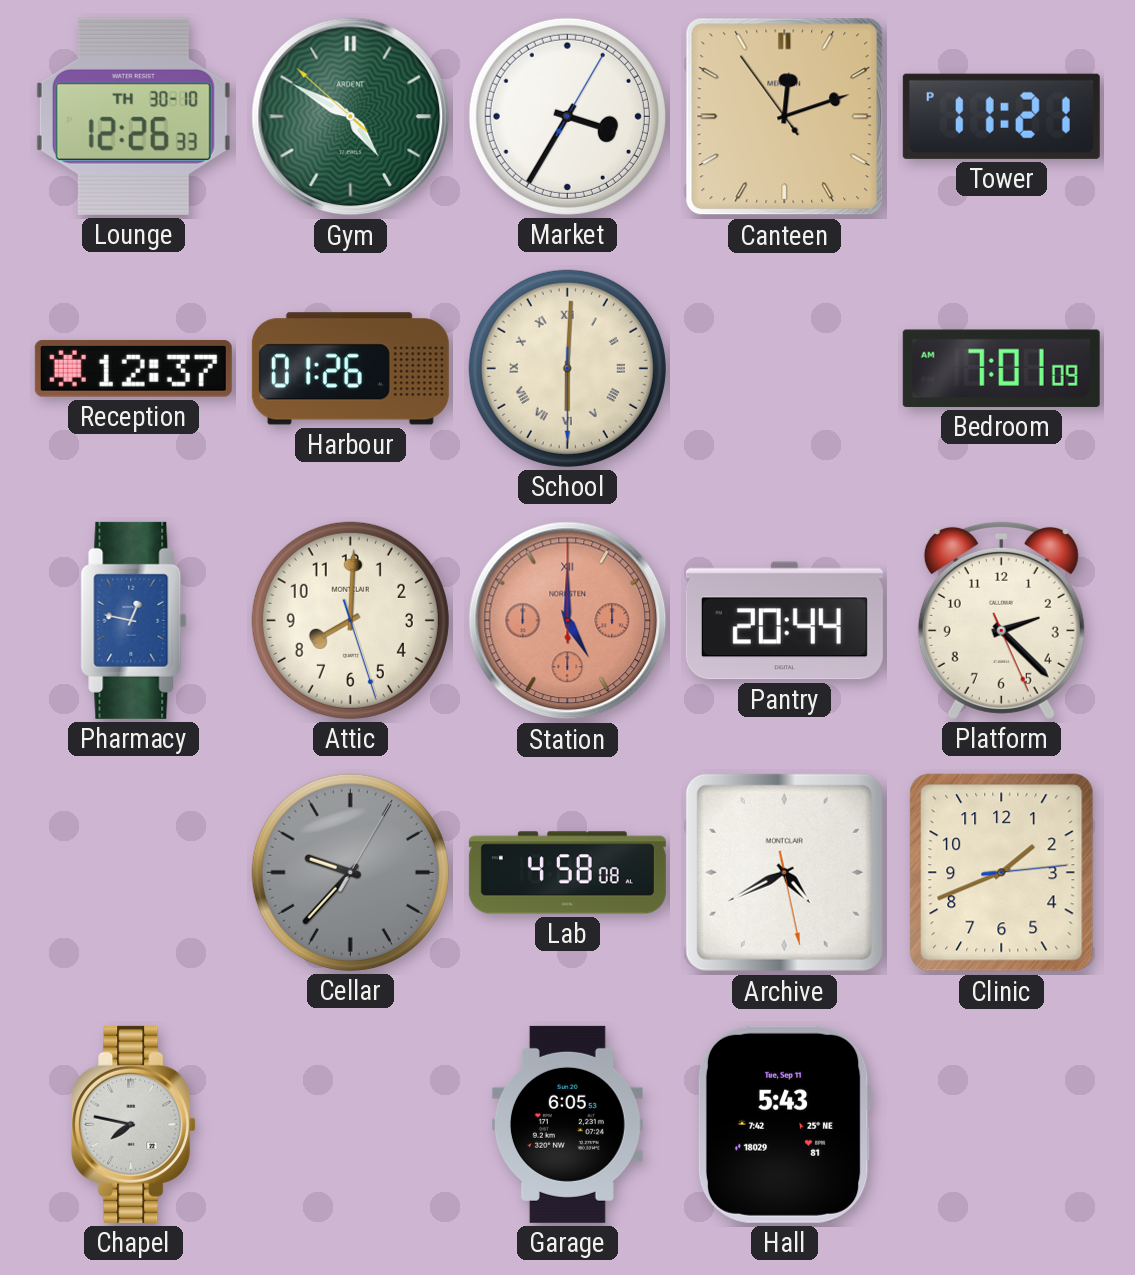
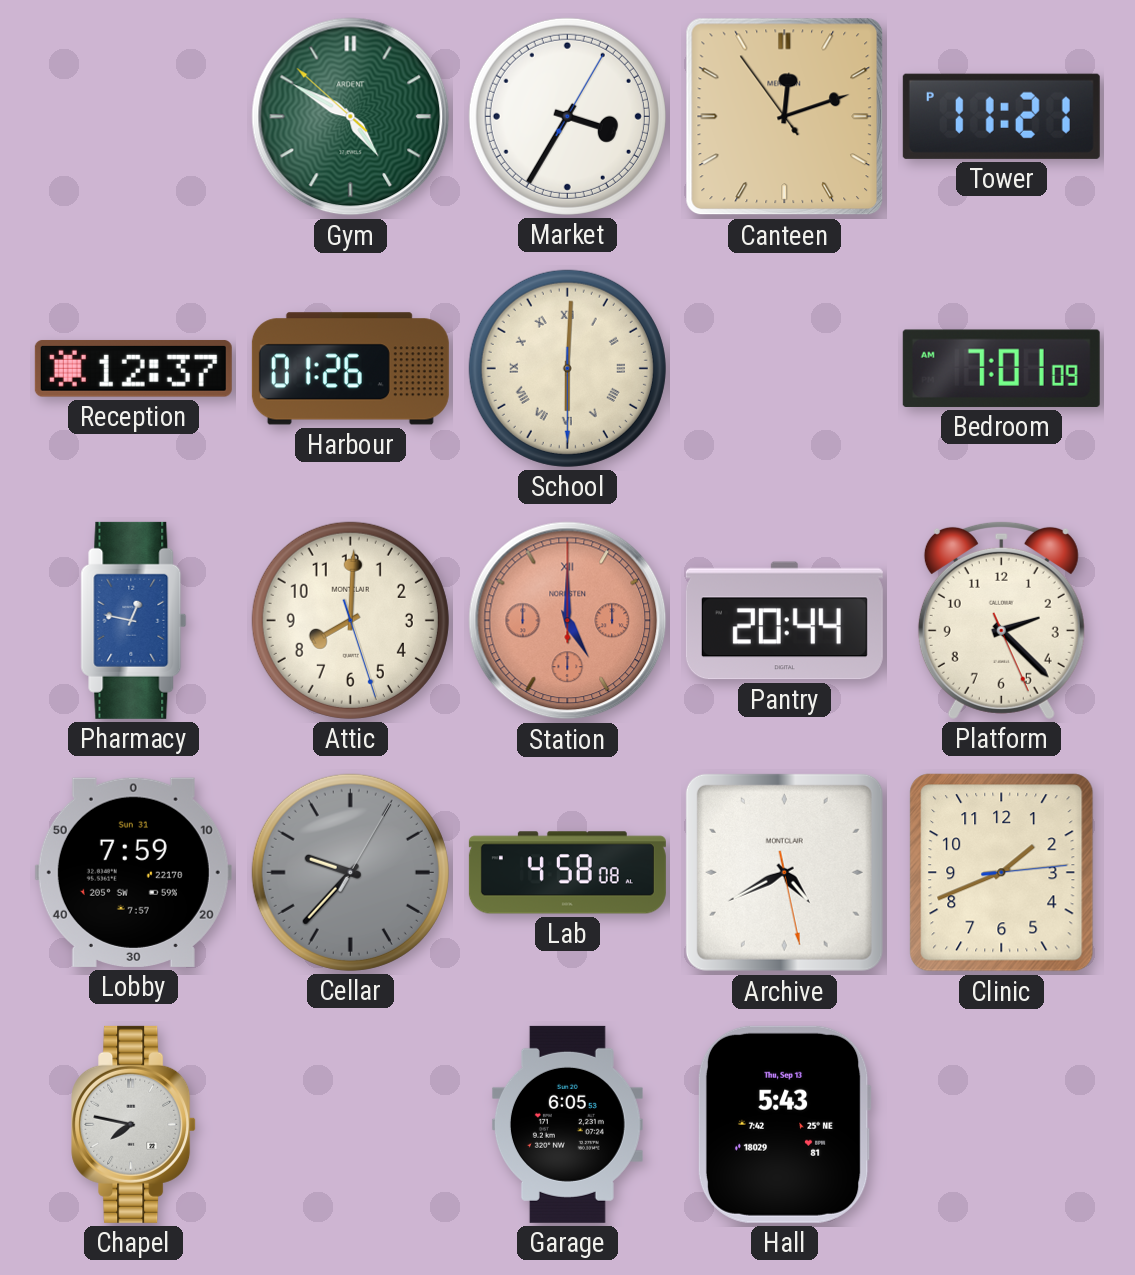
Lounge: 12:26 -> none (133, 116)
Lobby: none -> 7:59 (133, 872)
Hall date: Tue, Sep 11 -> Thu, Sep 13 (784, 1124)
